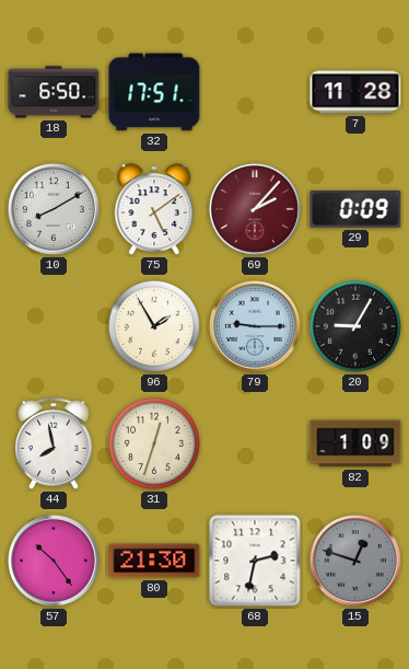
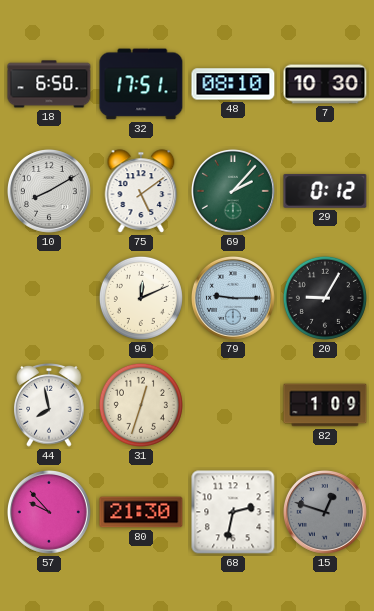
48: none -> 08:10 (233, 84)
7: 11:28 -> 10:30 (325, 84)
69 dial: burgundy -> green (233, 191)
29: 0:09 -> 0:12 (325, 191)
96: 1:55 -> 12:11 (141, 298)
57: 10:24 -> 9:53 (49, 512)
